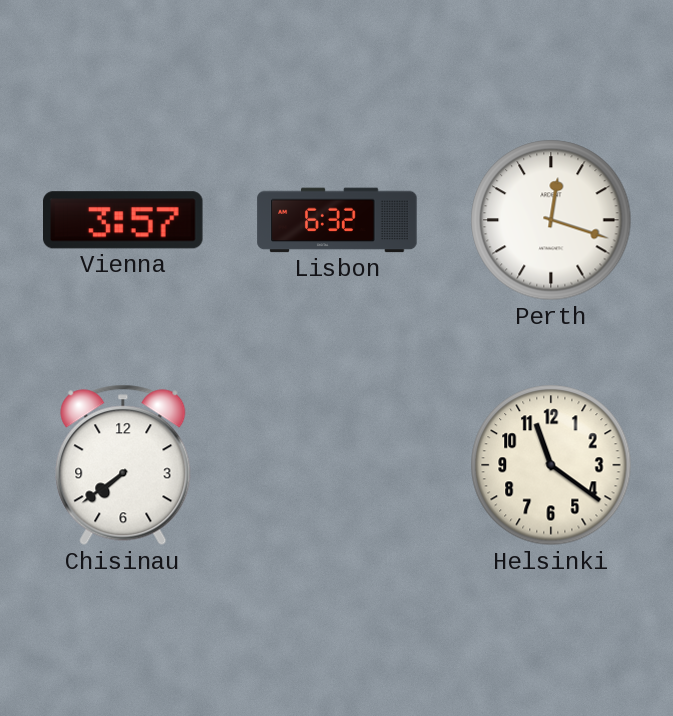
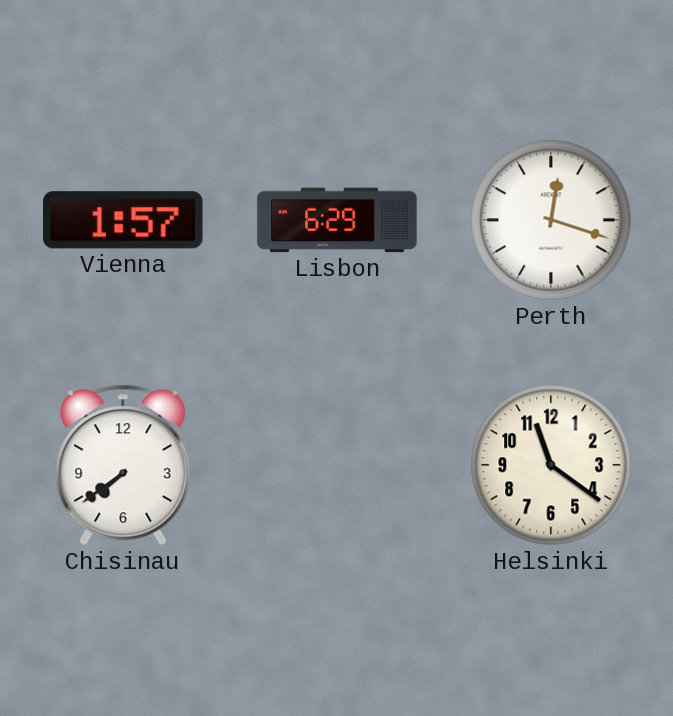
Vienna: 3:57 -> 1:57 (124, 220)
Lisbon: 6:32 -> 6:29 (337, 220)
